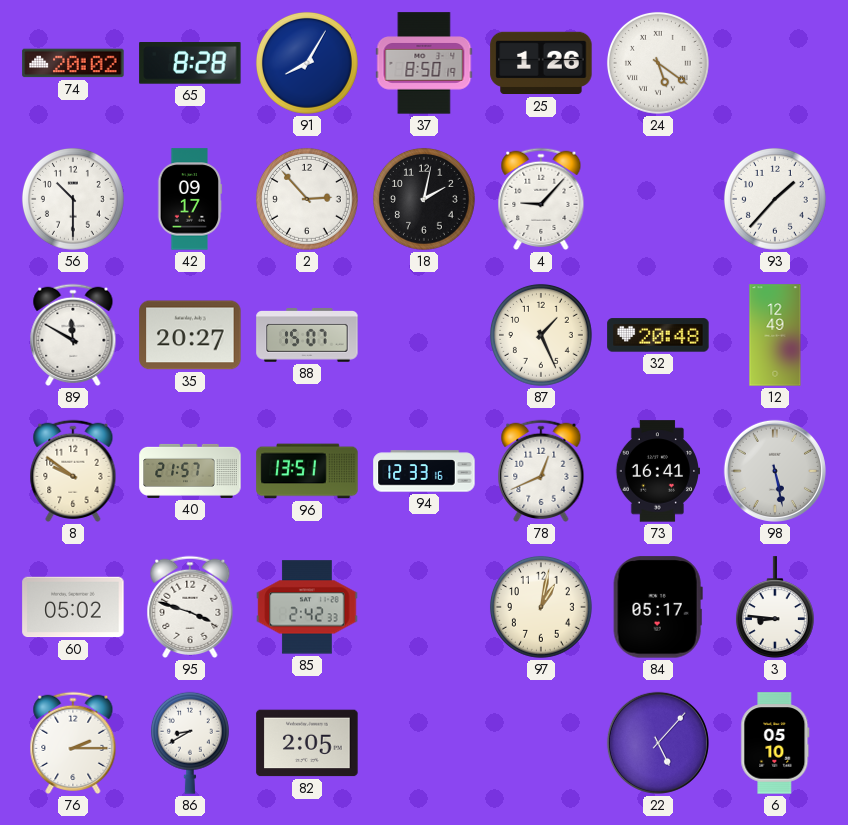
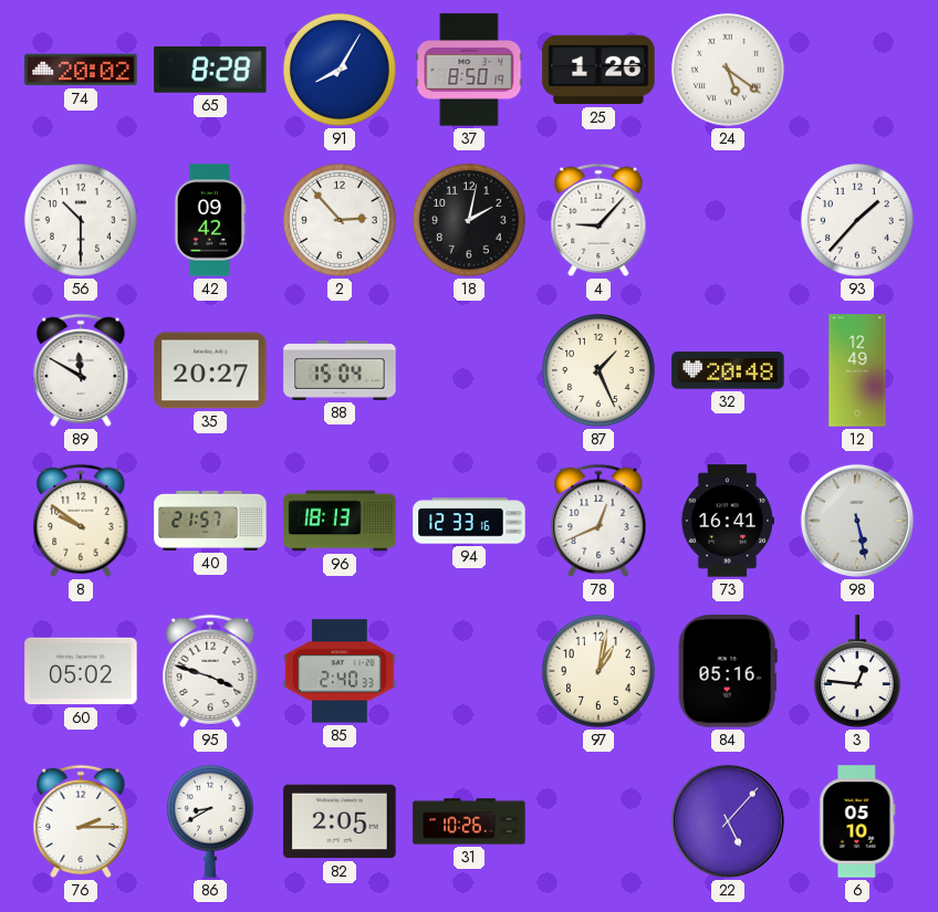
42: 09:17 -> 09:42 (210, 220)
88: 15:07 -> 15:04 (340, 371)
96: 13:51 -> 18:13 (340, 521)
85: 2:42 -> 2:40 (340, 671)
84: 05:17 -> 05:16 (728, 671)
3: 8:46 -> 12:46 (857, 671)
31: none -> 10:26 (469, 821)
